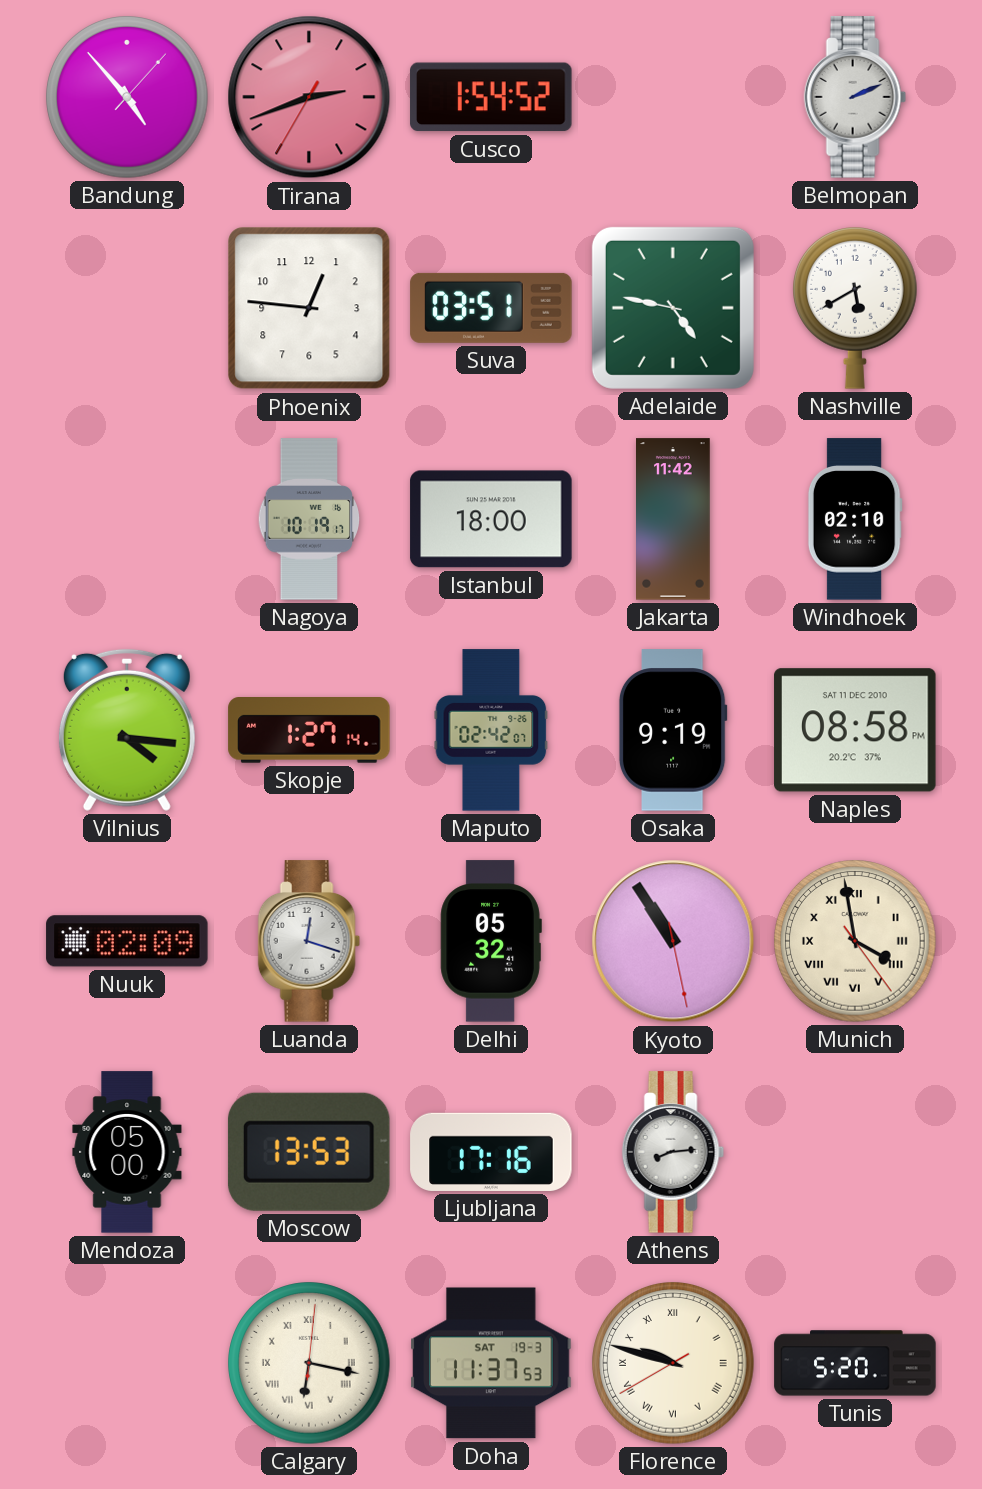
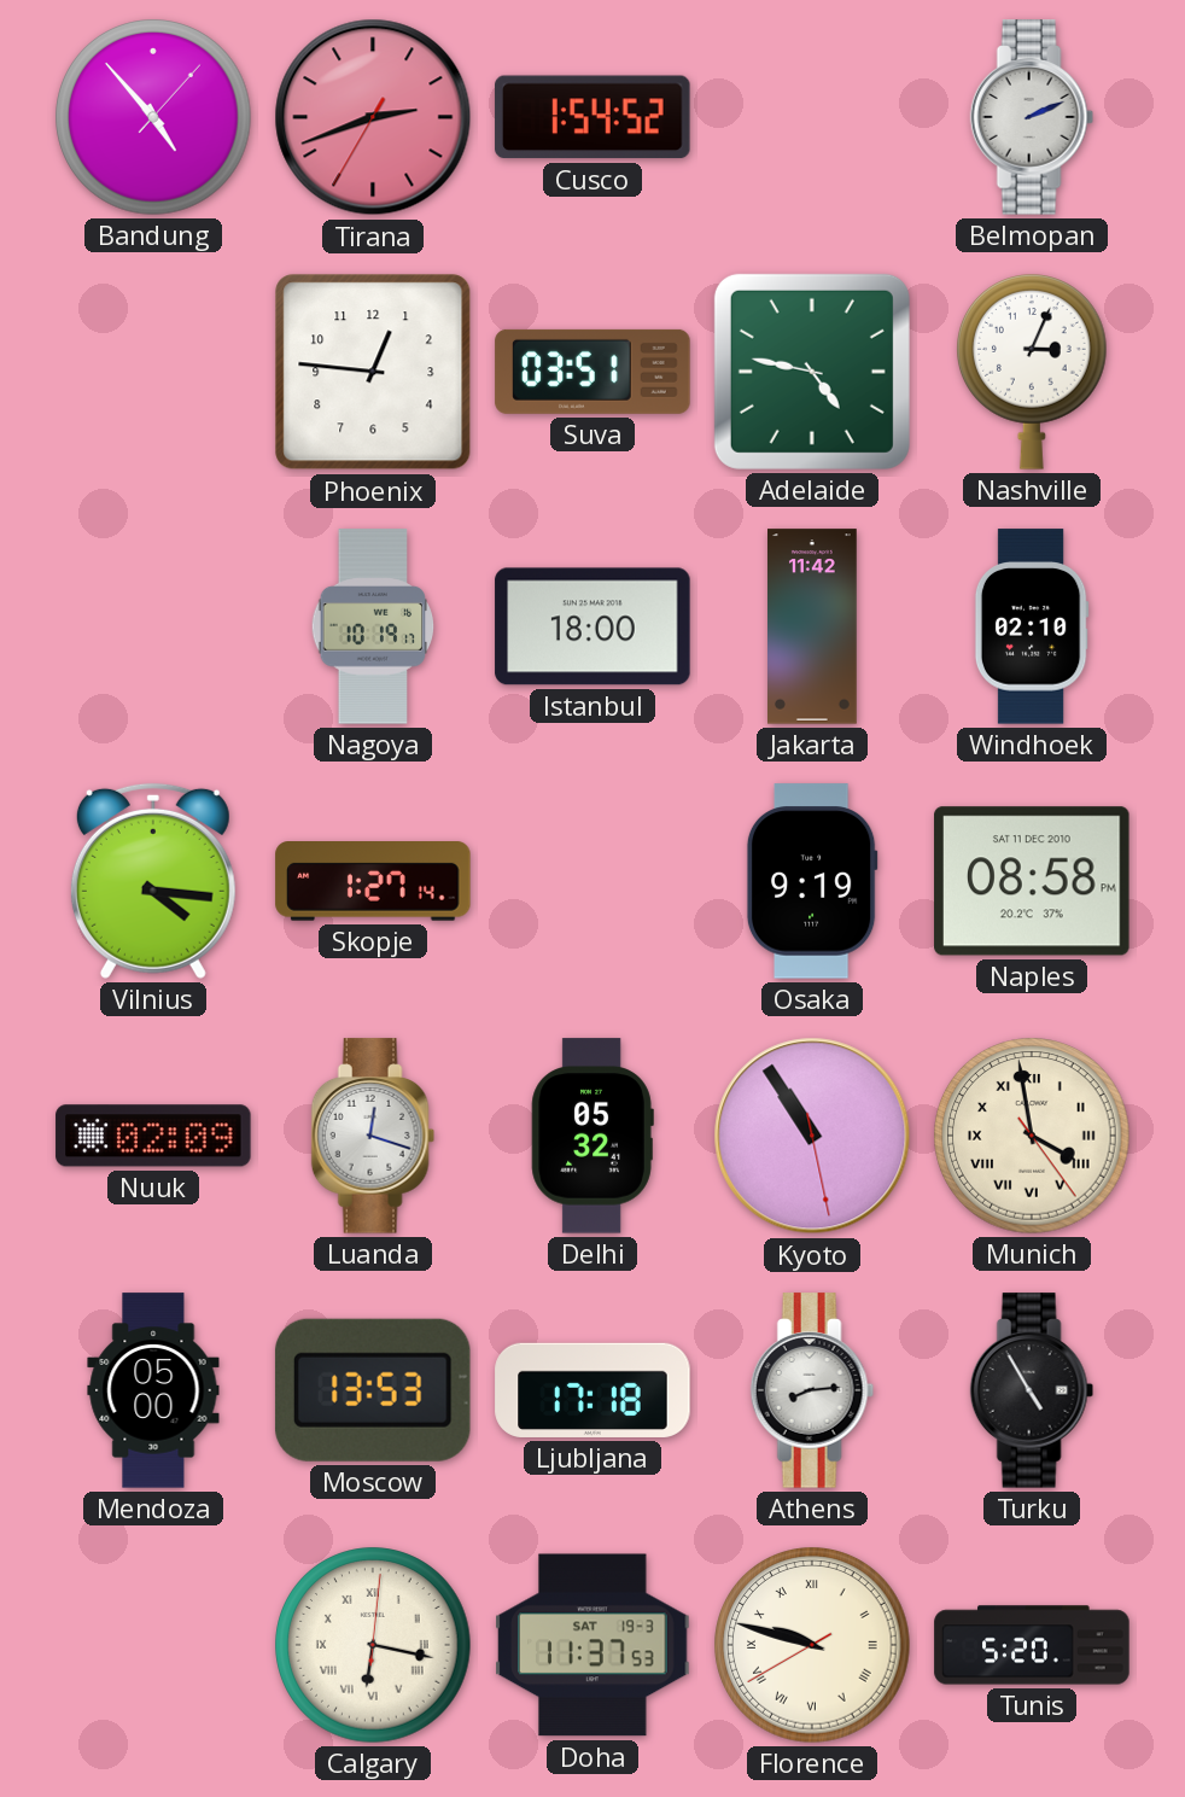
Nashville: 5:40 -> 3:04 (1033, 373)
Maputo: 02:42 -> none (491, 730)
Ljubljana: 17:16 -> 17:18 (592, 1390)
Turku: none -> 4:55 (1032, 1390)
